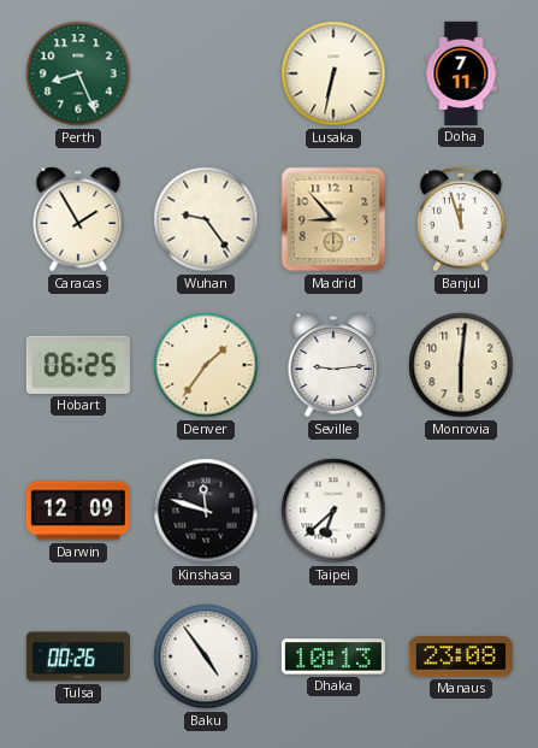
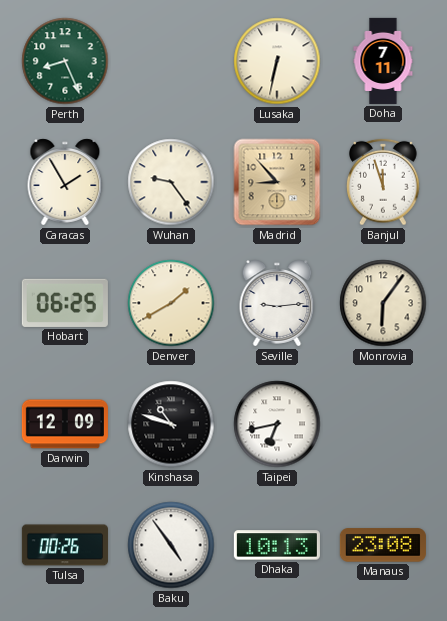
Denver: 1:36 -> 1:40 (171, 303)
Monrovia: 6:01 -> 6:06 (383, 303)
Kinshasa: 11:48 -> 10:48 (171, 424)
Taipei: 6:38 -> 6:43 (277, 424)
